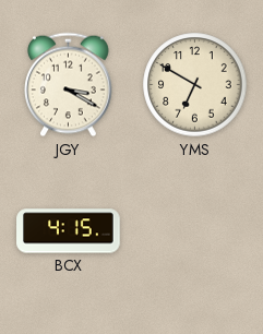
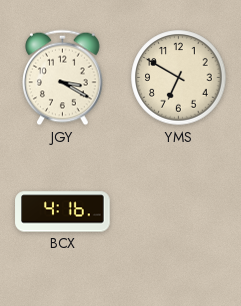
BCX: 4:15 -> 4:16 (63, 212)
